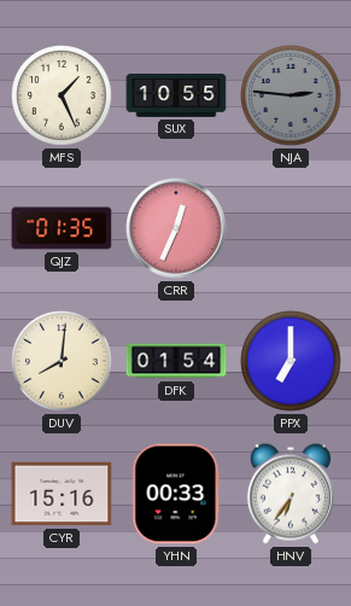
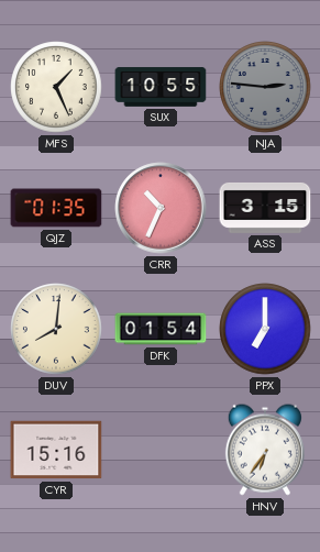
CRR: 12:34 -> 10:34 (161, 208)
ASS: none -> 3:15 (265, 208)
YHN: 00:33 -> none (176, 494)
